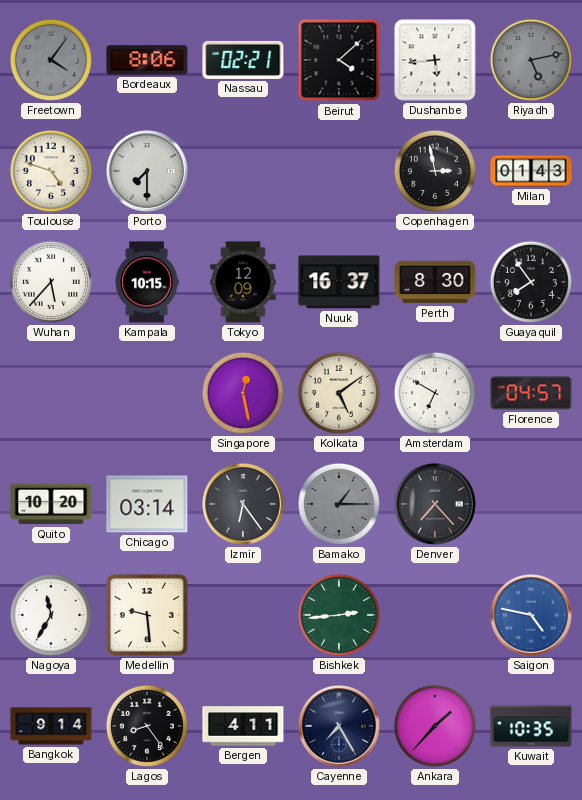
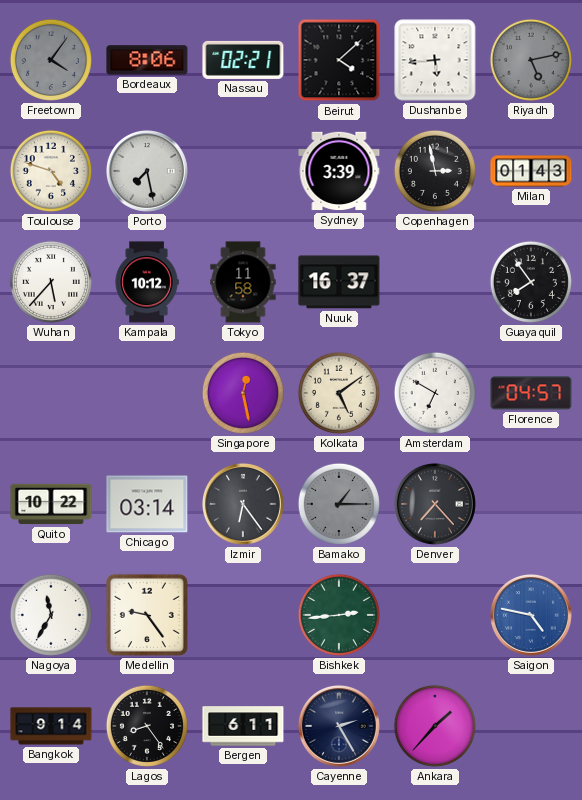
Porto: 7:30 -> 7:28 (147, 171)
Sydney: none -> 3:39 (339, 171)
Kampala: 10:15 -> 10:12 (147, 282)
Tokyo: 12:09 -> 11:58 (243, 282)
Perth: 8:30 -> none (435, 282)
Quito: 10:20 -> 10:22 (51, 504)
Medellin: 9:29 -> 9:24 (147, 615)
Bergen: 4:11 -> 6:11 (243, 726)
Cayenne: 7:25 -> 2:25 (339, 726)
Kuwait: 10:35 -> none (531, 726)
